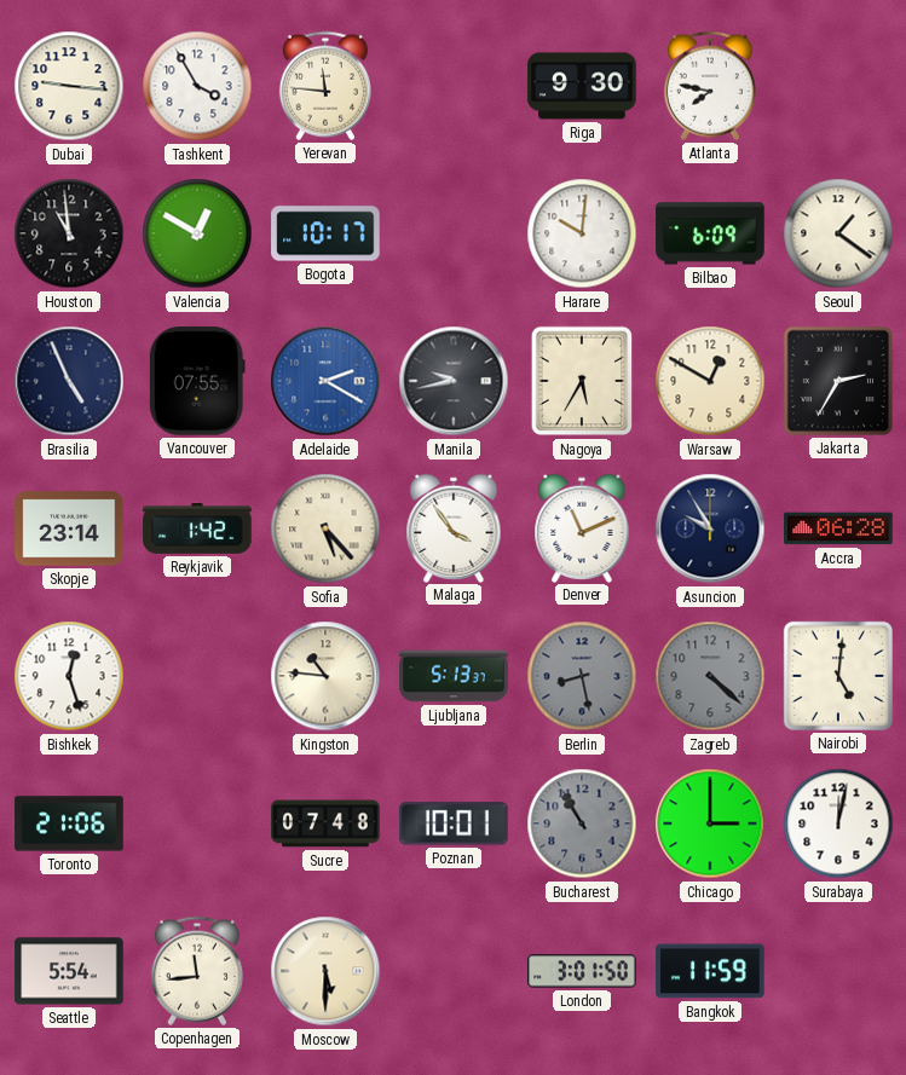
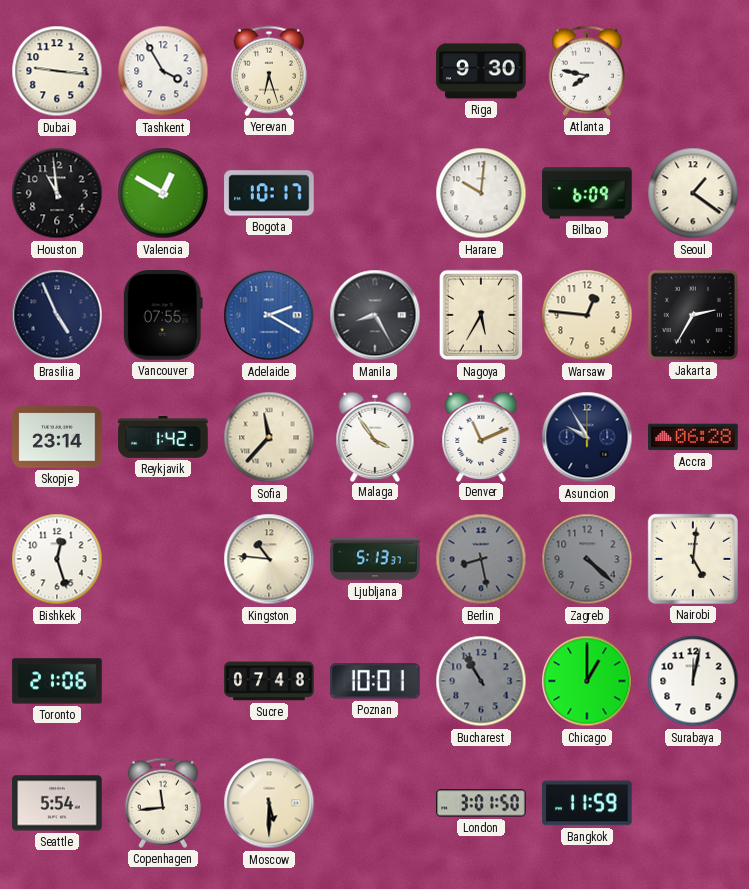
Yerevan: 11:46 -> 6:27 (269, 71)
Manila: 9:43 -> 8:25 (375, 315)
Warsaw: 12:50 -> 12:46 (587, 315)
Sofia: 5:23 -> 11:37 (269, 437)
Chicago: 3:00 -> 1:00 (587, 681)
